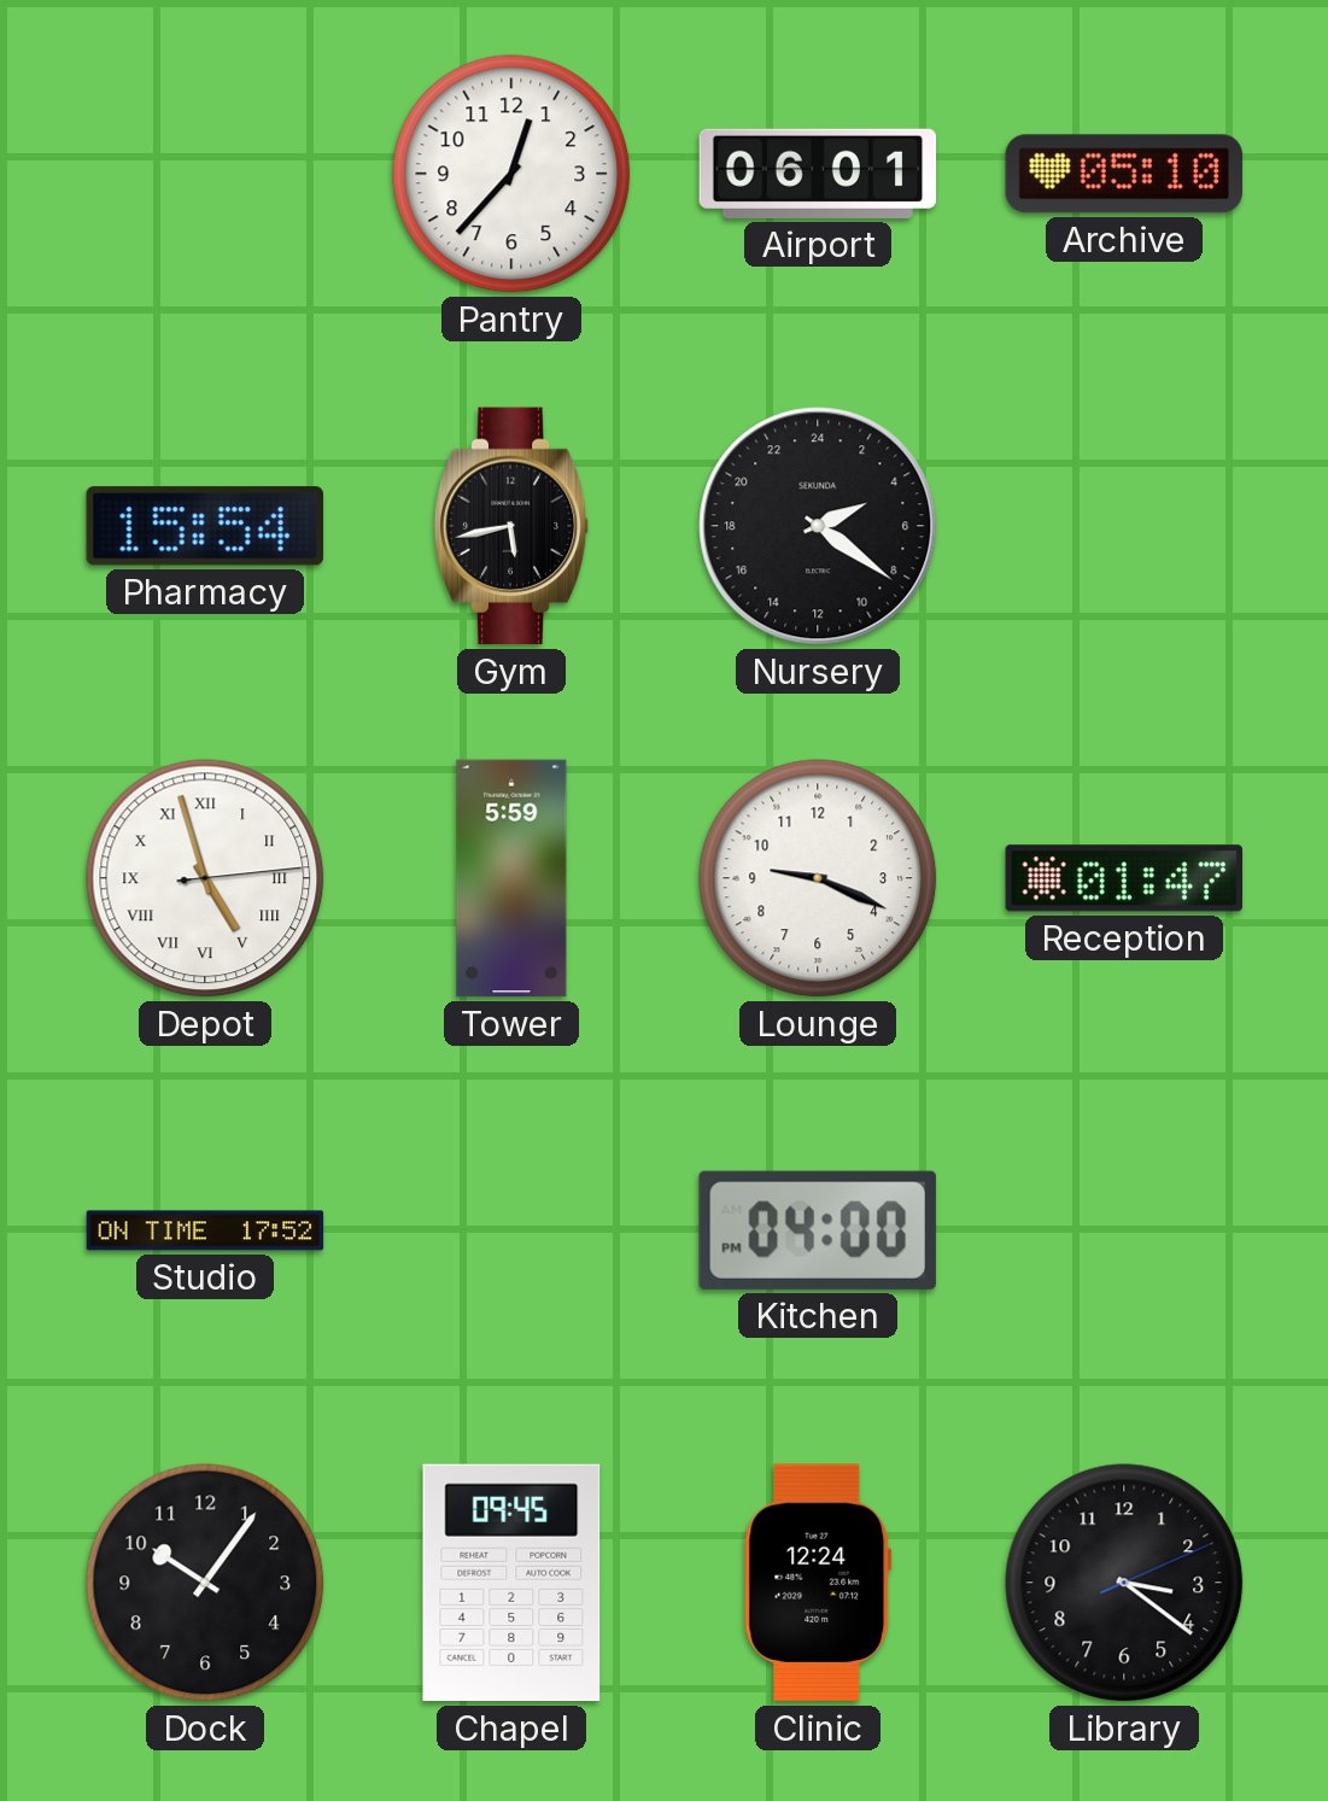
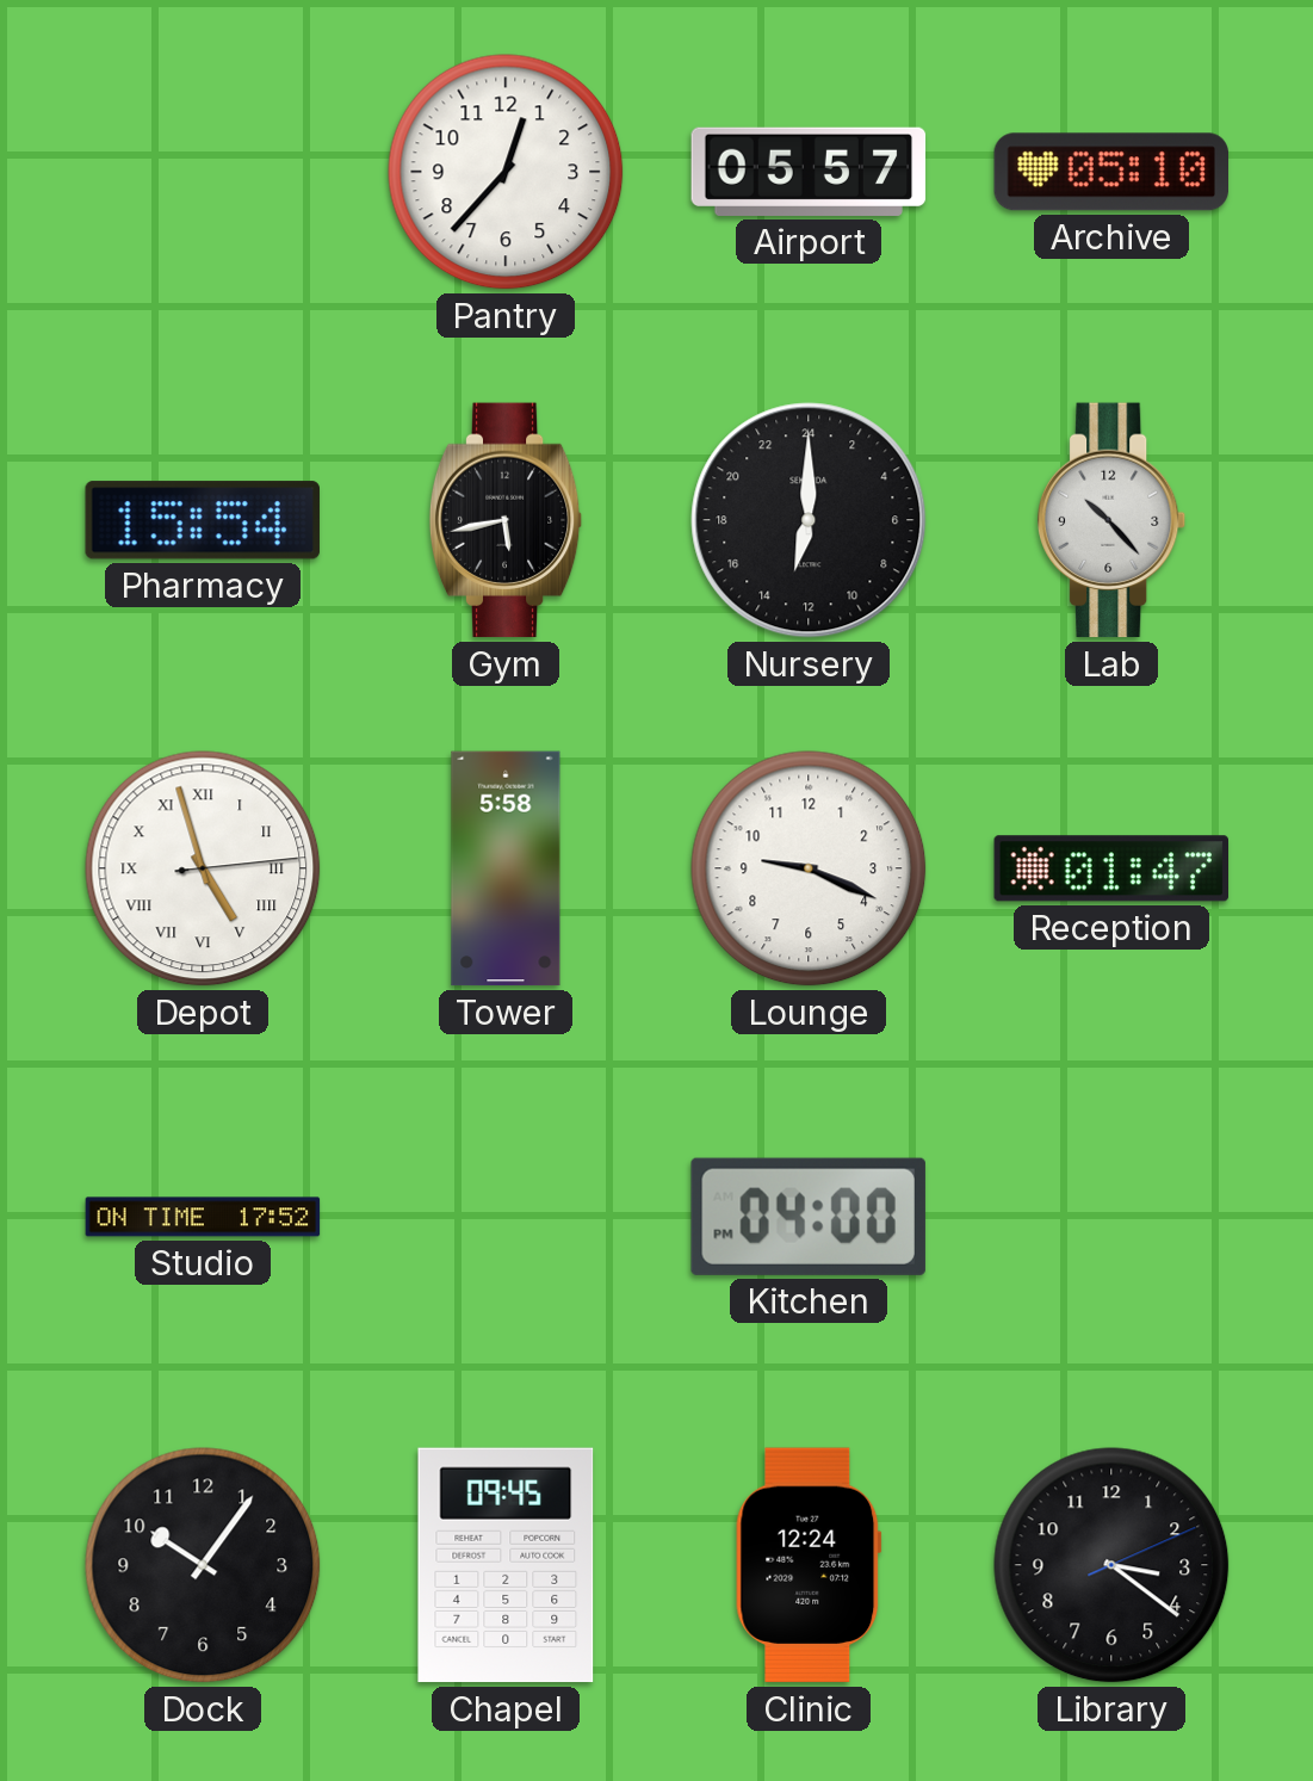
Airport: 06:01 -> 05:57 (809, 172)
Nursery: 4:21 -> 13:00 (809, 520)
Lab: none -> 10:23 (1113, 520)
Tower: 5:59 -> 5:58 (506, 868)
